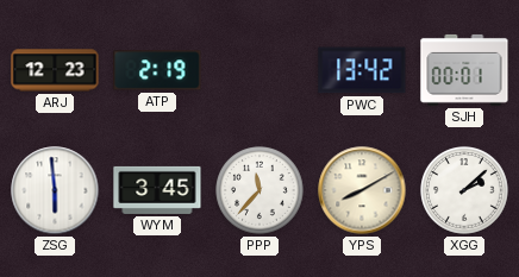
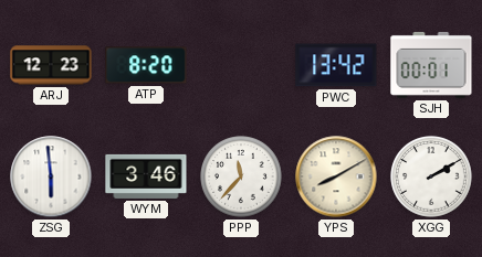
ATP: 2:19 -> 8:20 (146, 65)
WYM: 3:45 -> 3:46 (146, 176)
XGG: 2:08 -> 2:10 (431, 176)
